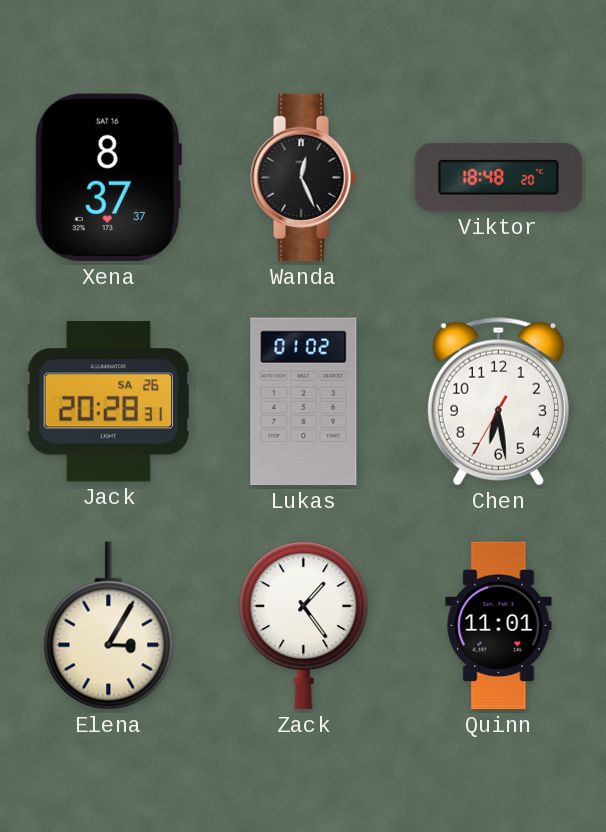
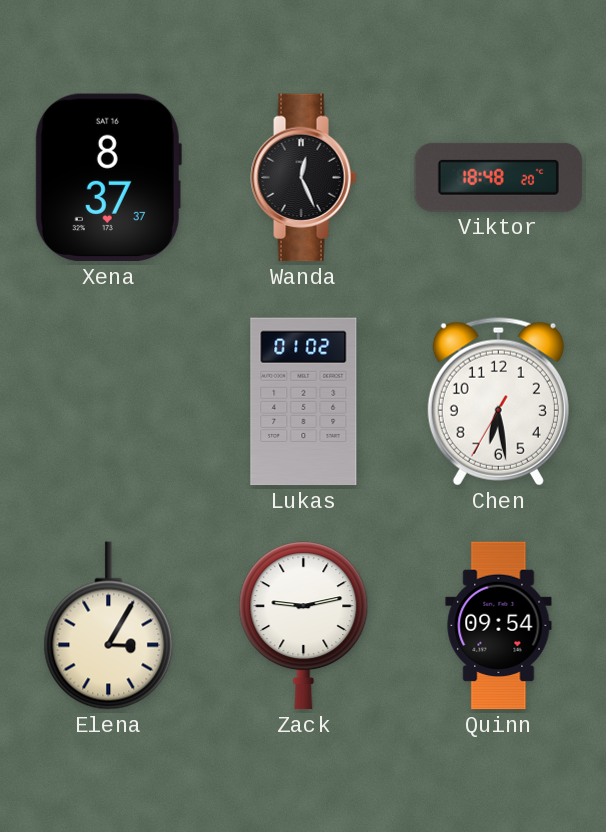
Jack: 20:28 -> none (108, 402)
Zack: 1:24 -> 9:13 (304, 626)
Quinn: 11:01 -> 09:54 (499, 626)
